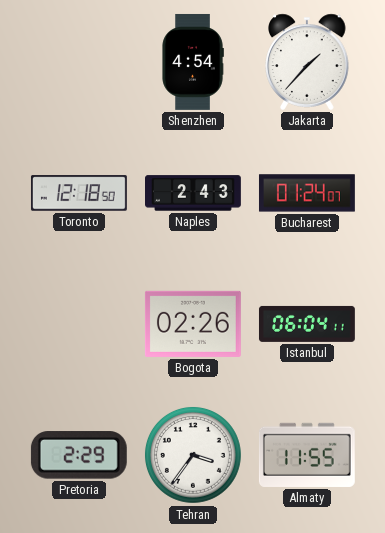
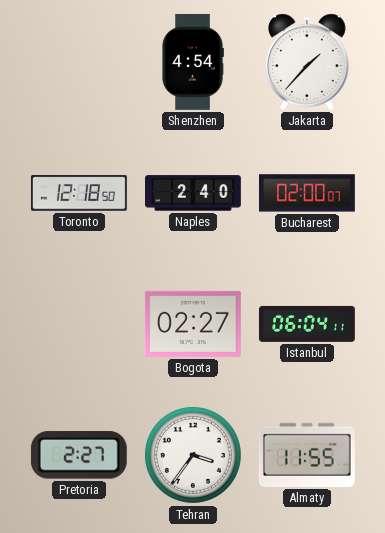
Naples: 2:43 -> 2:40 (194, 193)
Bucharest: 01:24 -> 02:00 (307, 193)
Bogota: 02:26 -> 02:27 (193, 324)
Pretoria: 2:29 -> 2:27 (79, 455)
